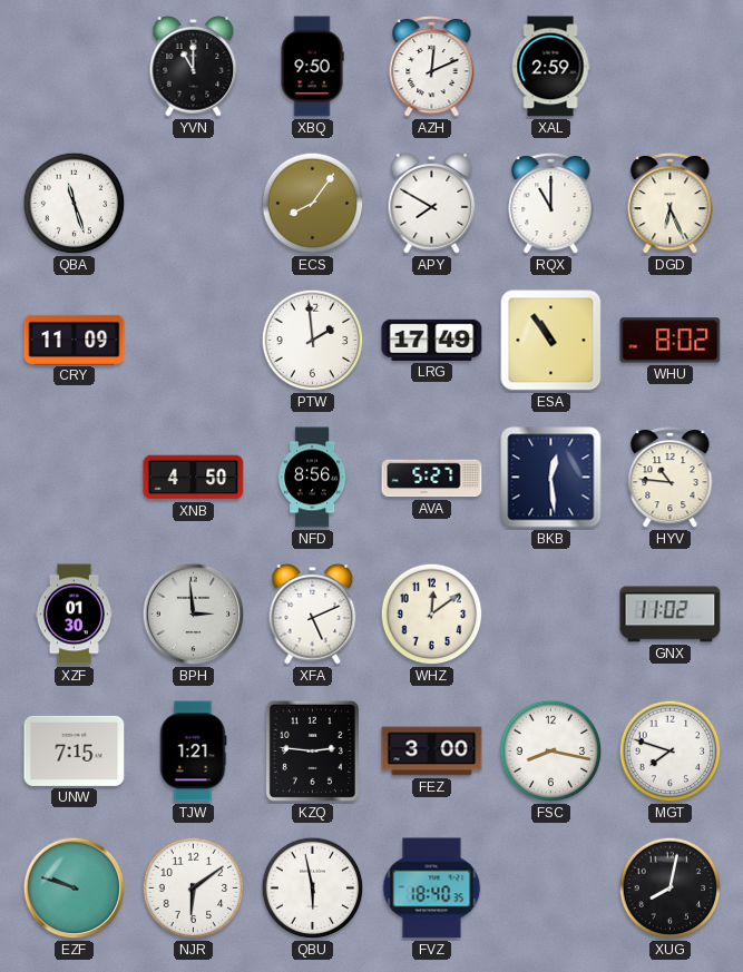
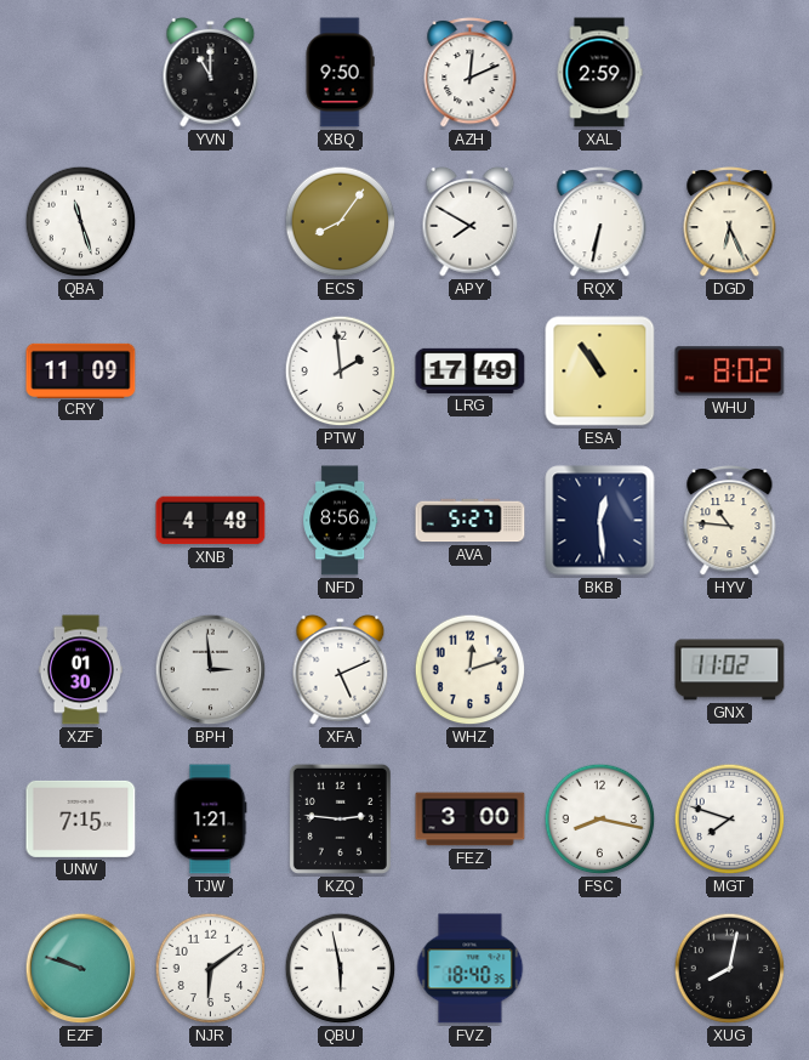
RQX: 11:00 -> 6:32 (600, 222)
XNB: 4:50 -> 4:48 (211, 521)
WHZ: 12:09 -> 12:12 (471, 670)
